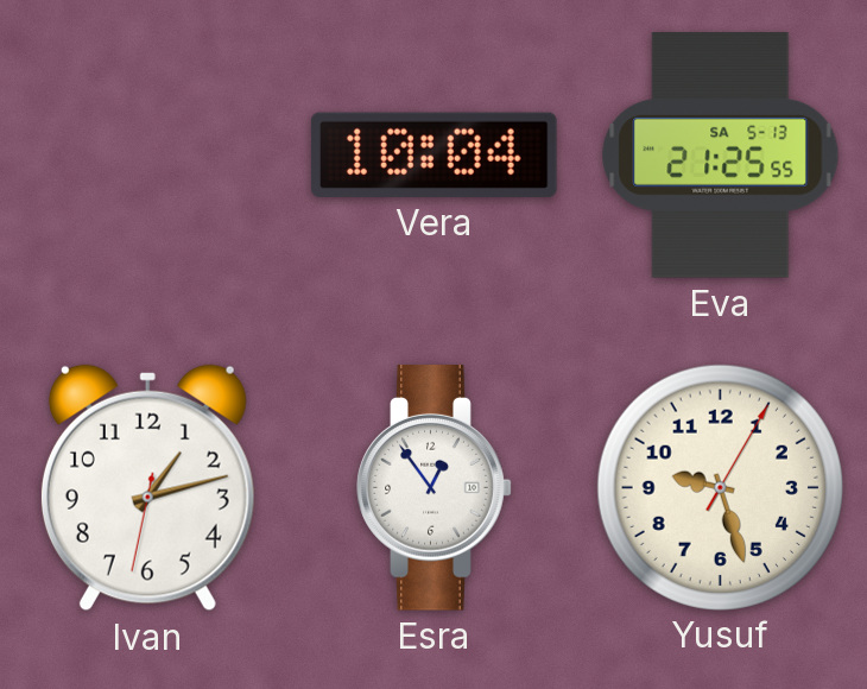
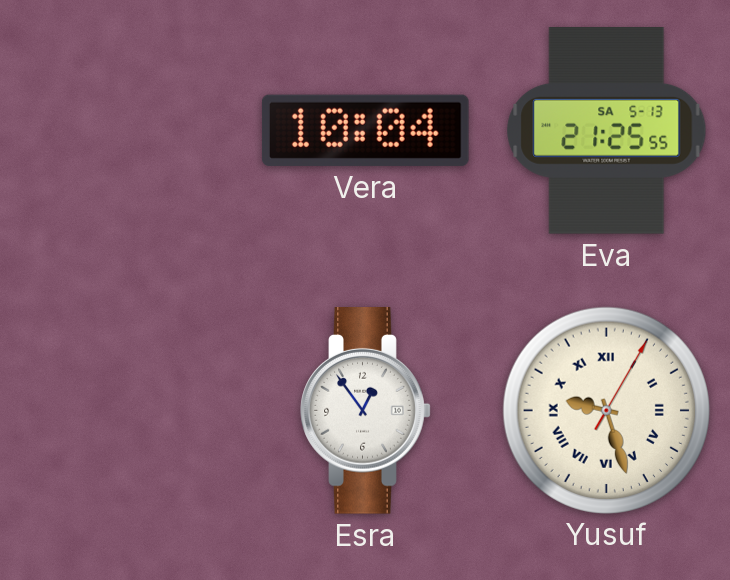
Ivan: 1:12 -> none (147, 488)
Yusuf numerals: Arabic -> Roman (606, 410)
